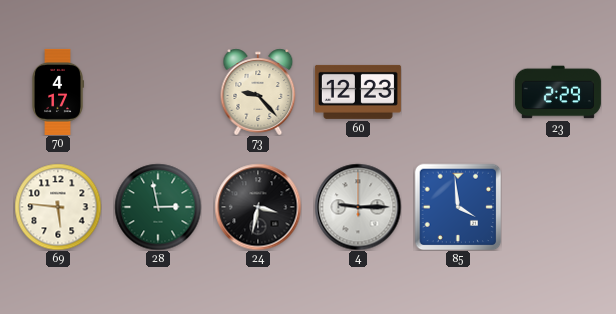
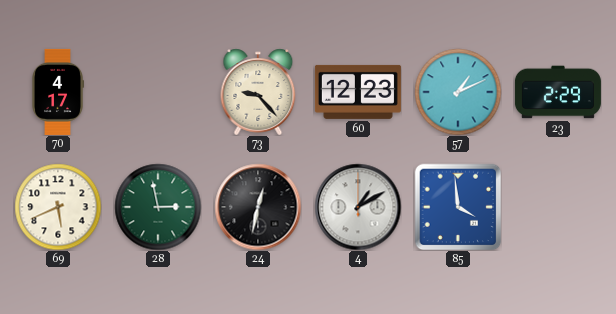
57: none -> 1:11 (458, 92)
69: 5:46 -> 5:41 (58, 207)
24: 3:32 -> 12:32 (258, 207)
4: 9:15 -> 1:10 (358, 207)
